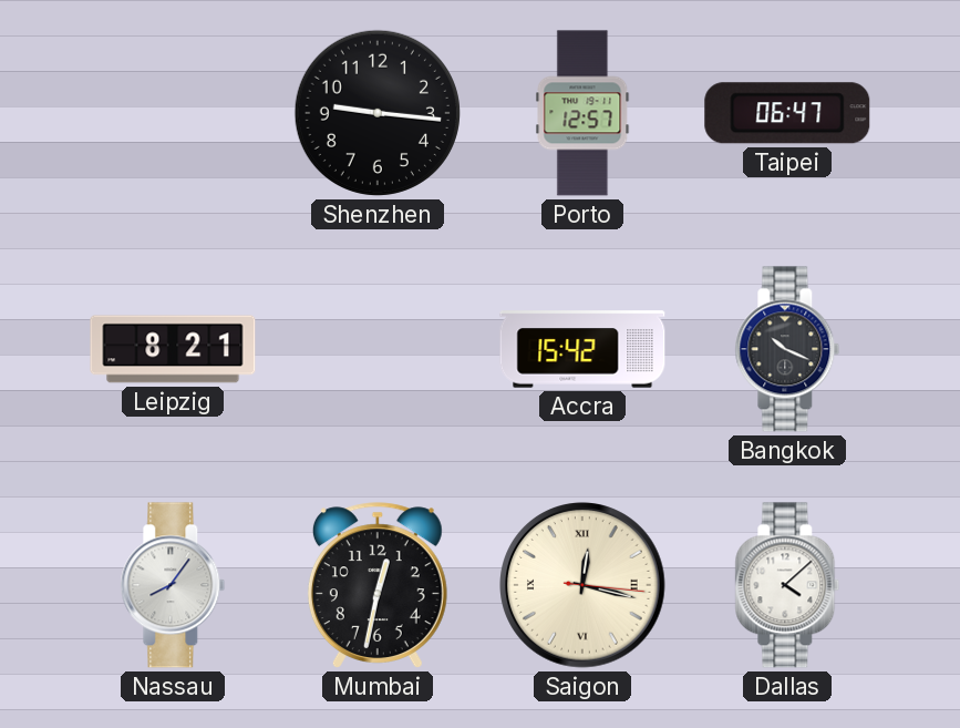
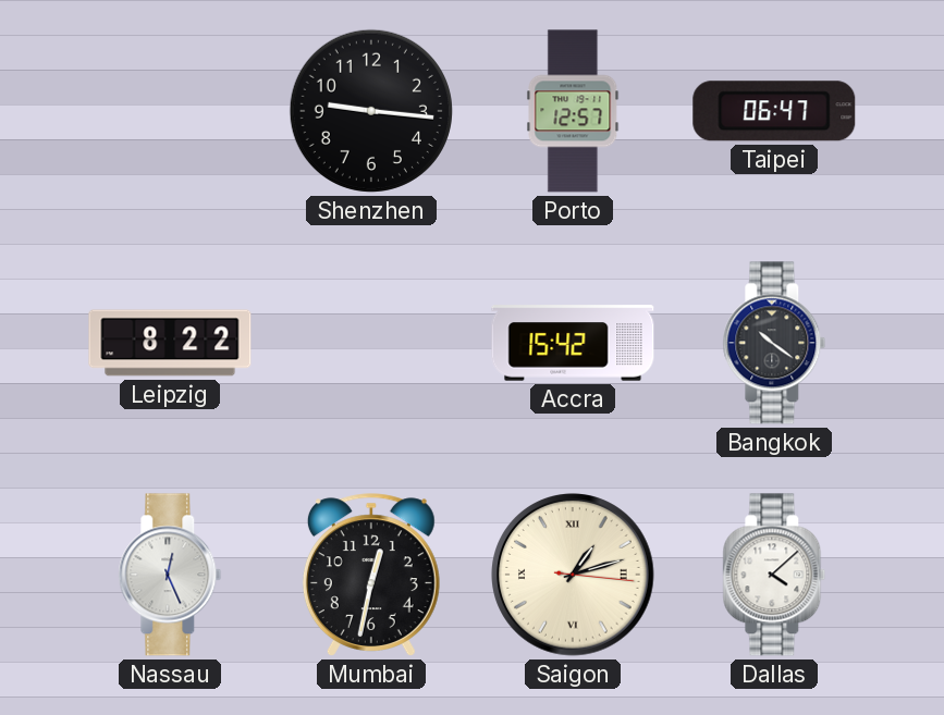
Leipzig: 8:21 -> 8:22 (170, 343)
Bangkok: 10:19 -> 10:21 (774, 343)
Nassau: 8:06 -> 12:26 (170, 575)
Saigon: 12:17 -> 1:12 (573, 575)
